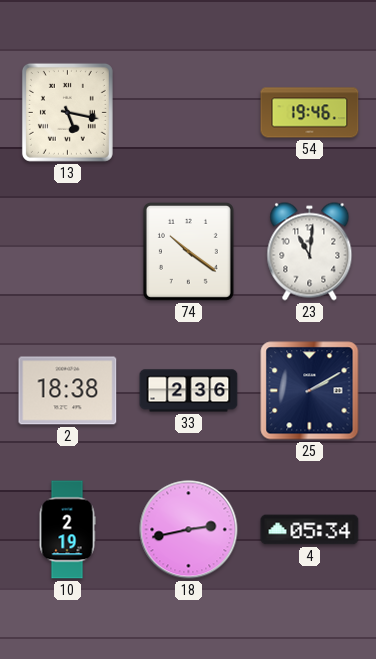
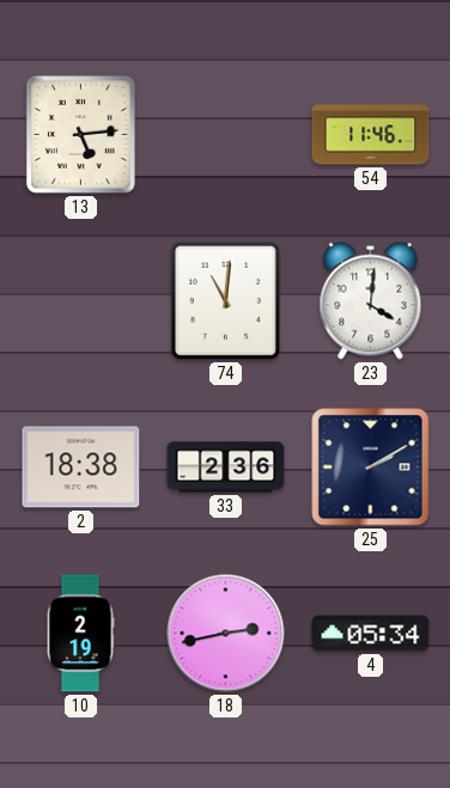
13: 5:17 -> 5:14 (80, 134)
54: 19:46 -> 11:46 (371, 135)
74: 10:21 -> 11:01 (225, 300)
23: 11:01 -> 4:01 (371, 301)
